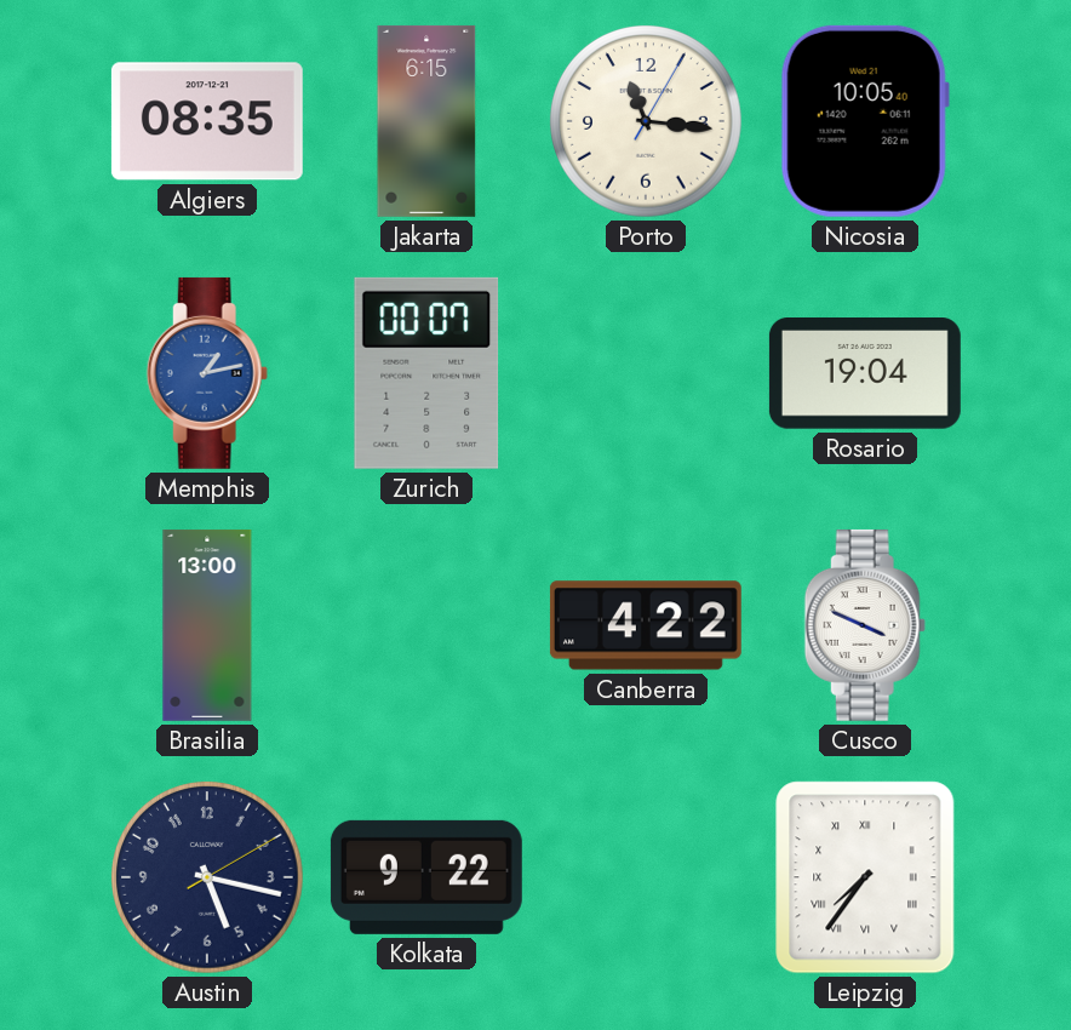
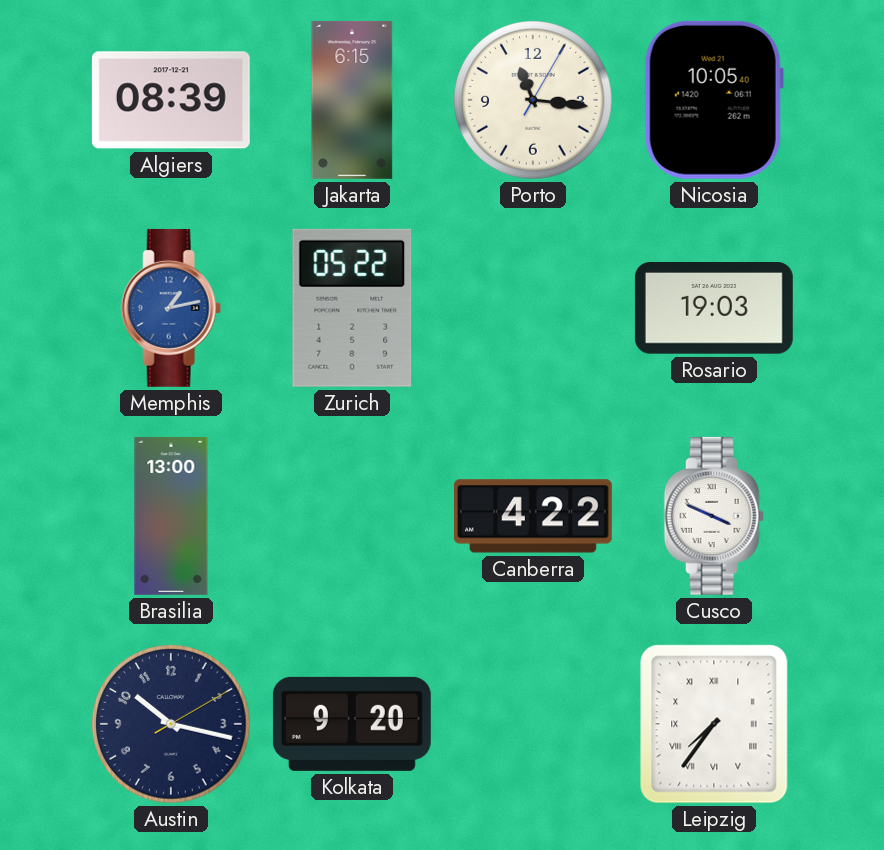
Algiers: 08:35 -> 08:39 (171, 100)
Zurich: 00:07 -> 05:22 (352, 308)
Rosario: 19:04 -> 19:03 (714, 309)
Austin: 5:17 -> 10:17 (172, 725)
Kolkata: 9:22 -> 9:20 (352, 724)
